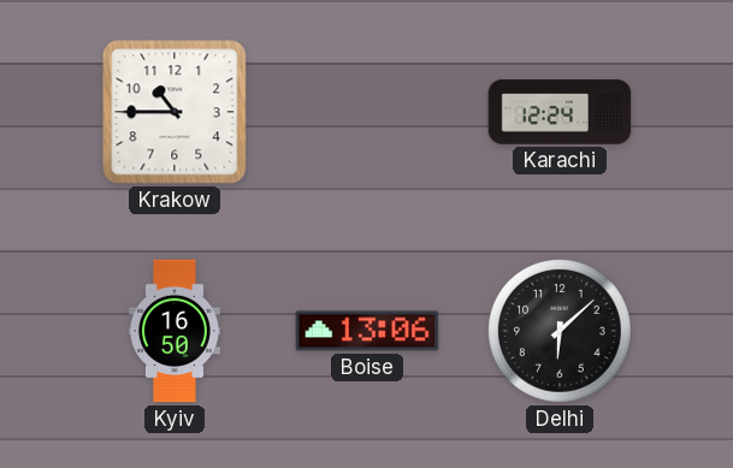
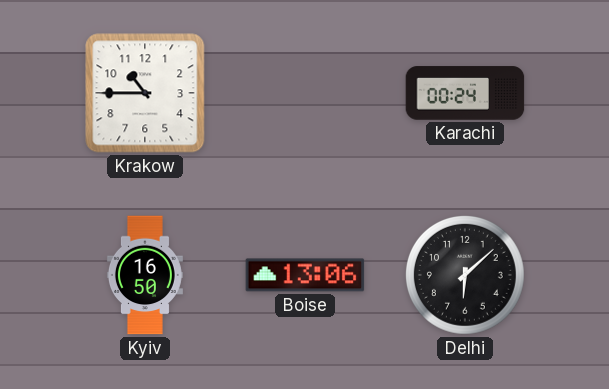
Karachi: 12:24 -> 00:24 (465, 93)
